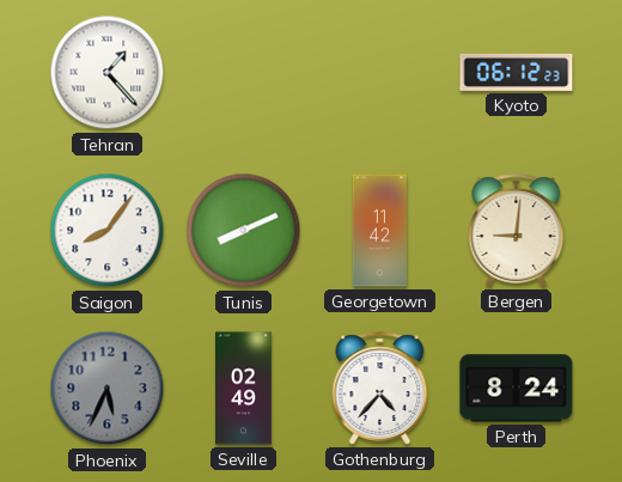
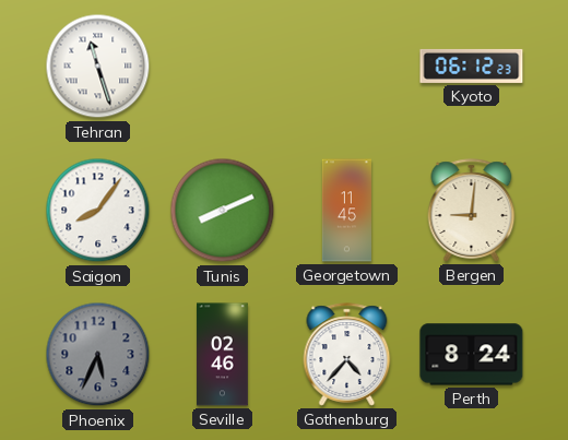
Tehran: 1:23 -> 11:27 (98, 67)
Georgetown: 11:42 -> 11:45 (346, 211)
Seville: 02:49 -> 02:46 (223, 355)
